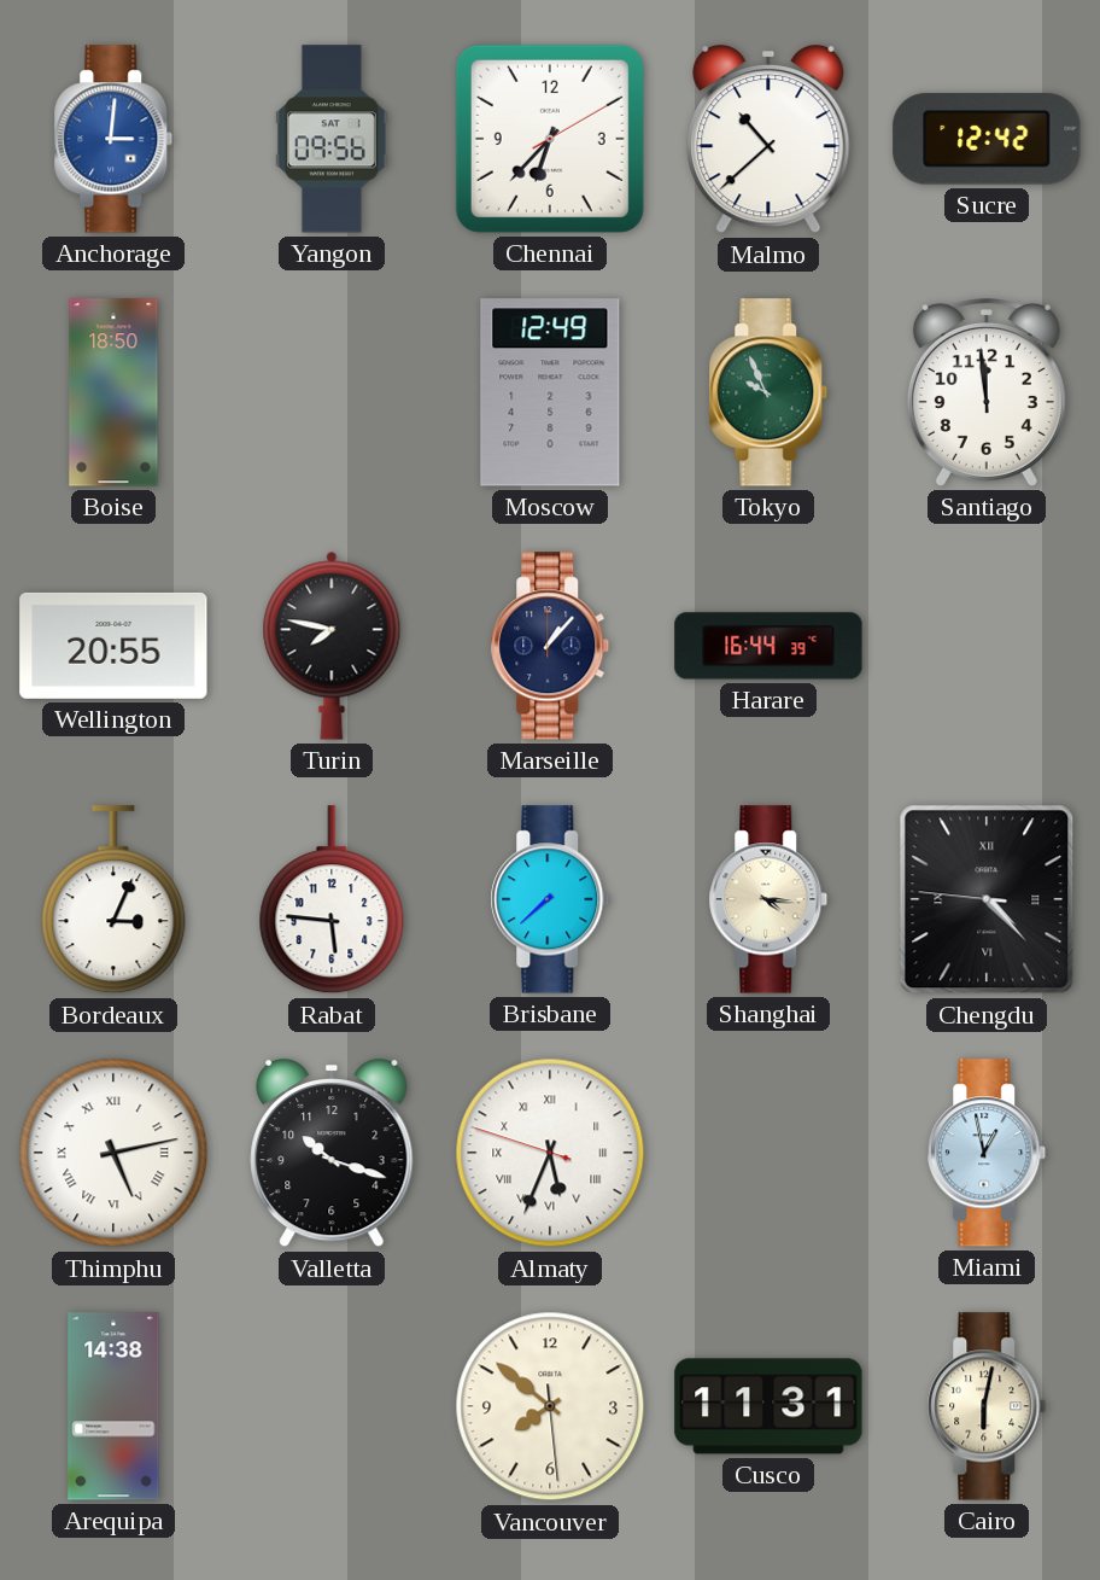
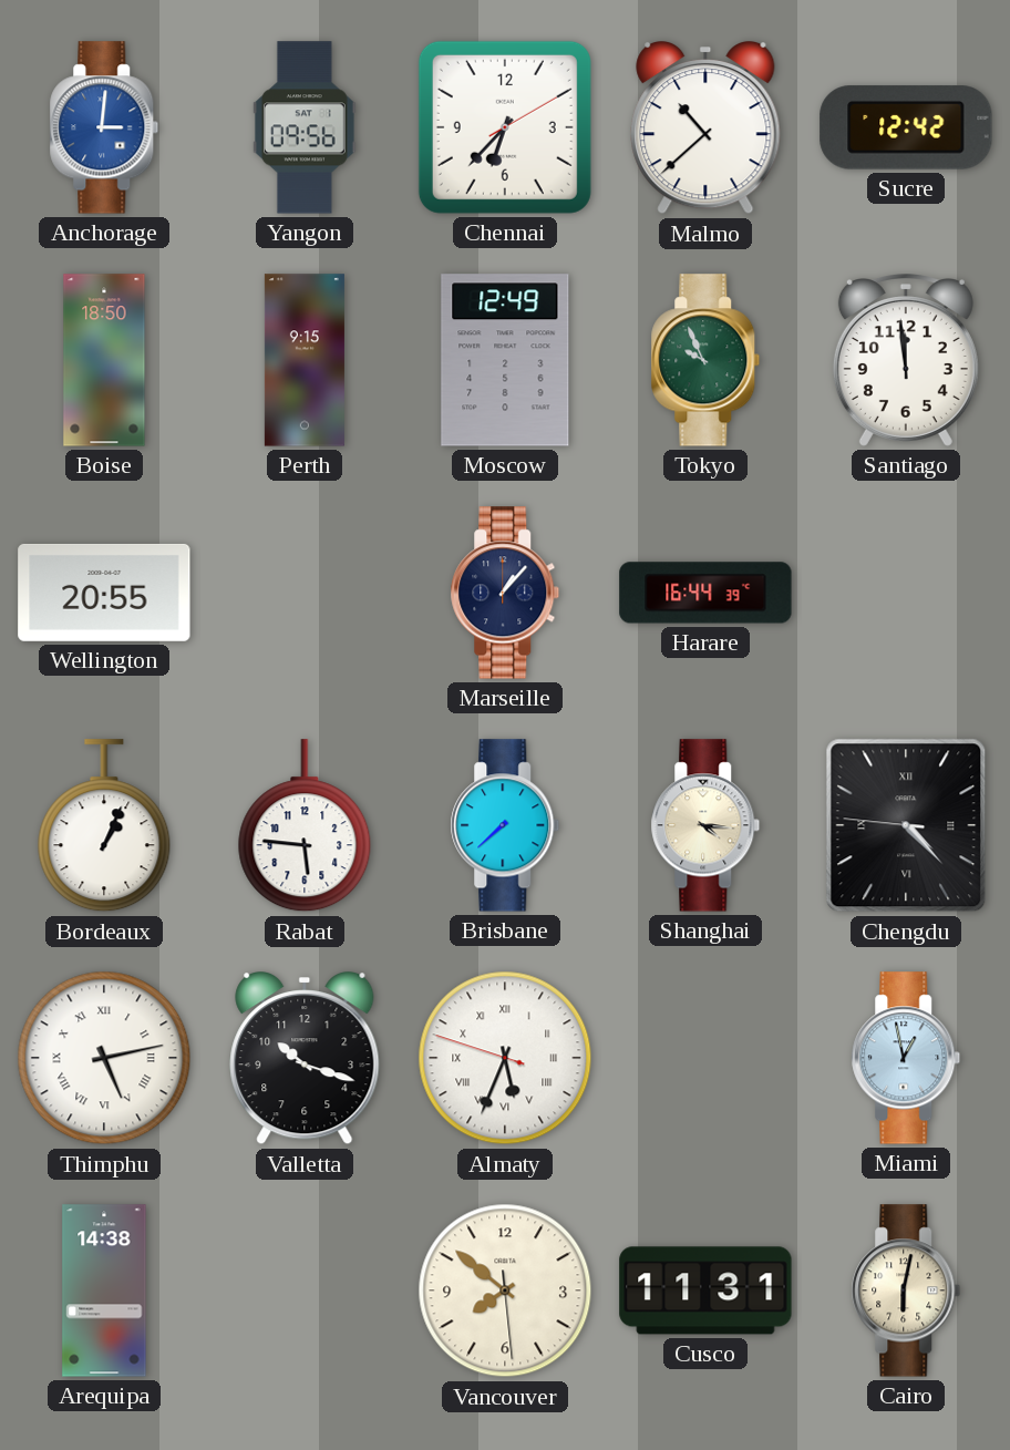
Perth: none -> 9:15 (305, 360)
Turin: 7:47 -> none (332, 646)
Bordeaux: 3:04 -> 1:04 (104, 826)
